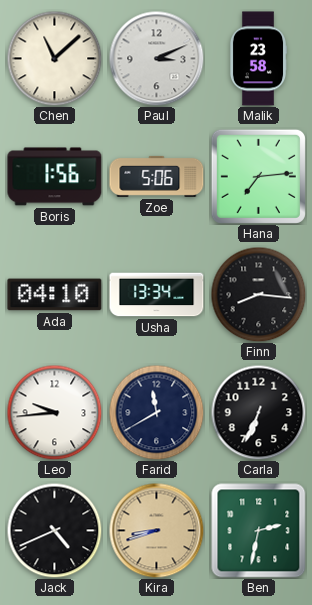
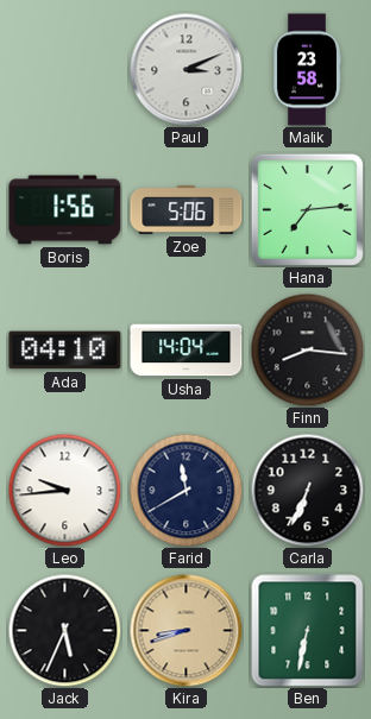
Chen: 11:08 -> none (54, 58)
Usha: 13:34 -> 14:04 (187, 351)
Jack: 4:41 -> 5:34 (64, 630)
Ben: 2:32 -> 6:32 (308, 631)
